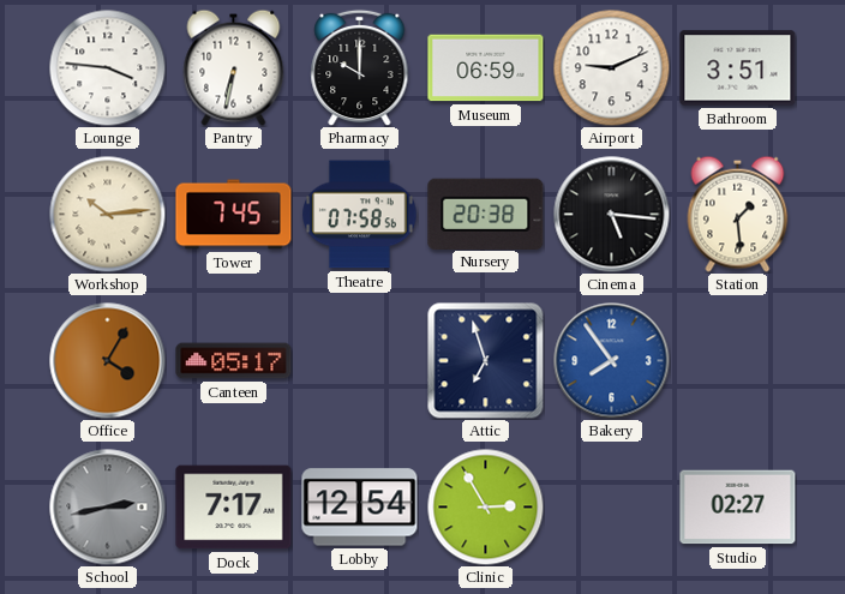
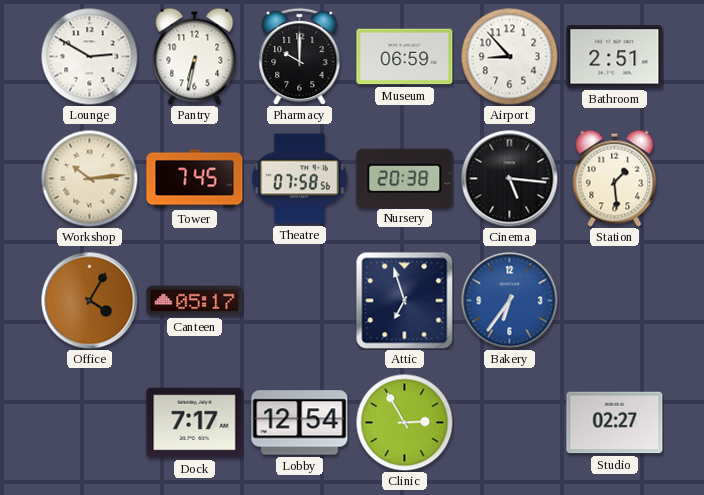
Lounge: 3:46 -> 2:50 (89, 56)
Airport: 9:11 -> 8:53 (509, 56)
Bathroom: 3:51 -> 2:51 (615, 57)
Bakery: 7:54 -> 6:36 (510, 301)
School: 2:43 -> none (108, 508)
